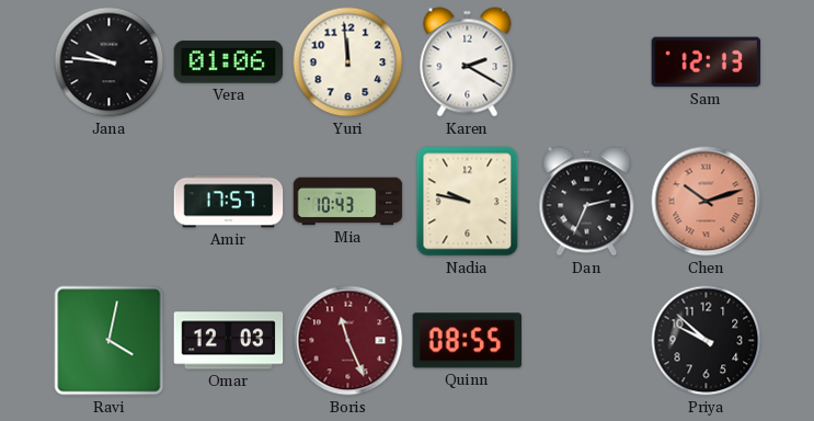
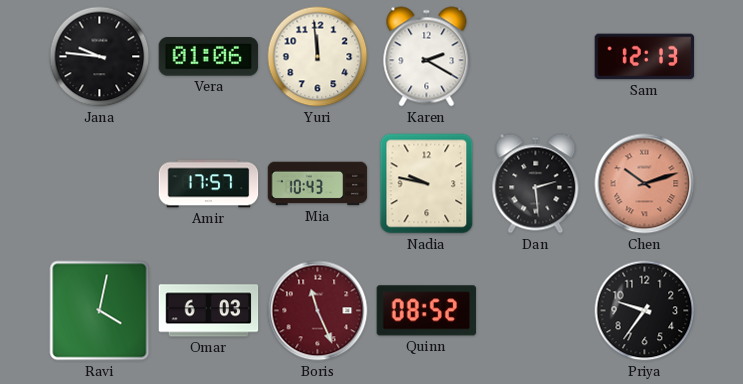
Dan: 2:34 -> 2:29 (536, 184)
Omar: 12:03 -> 6:03 (209, 311)
Quinn: 08:55 -> 08:52 (427, 311)
Priya: 9:52 -> 9:36 (645, 311)
